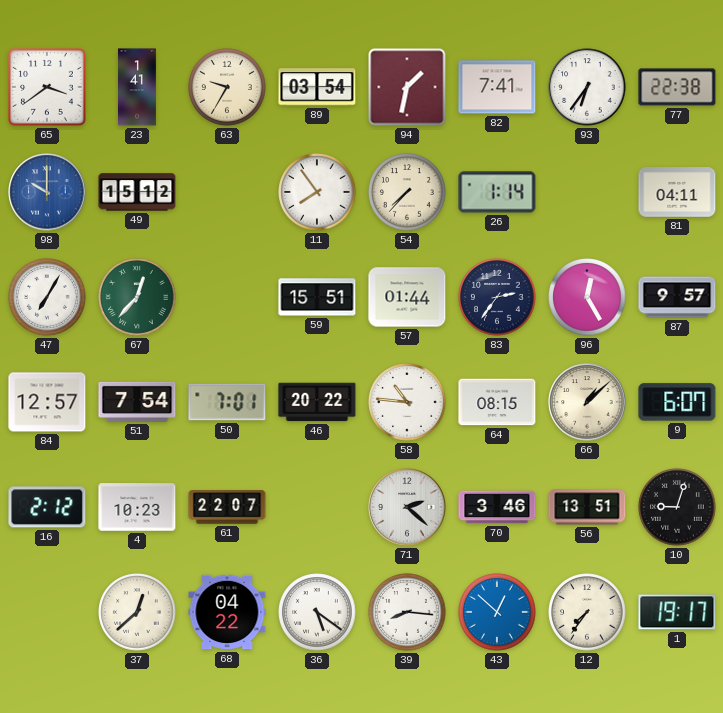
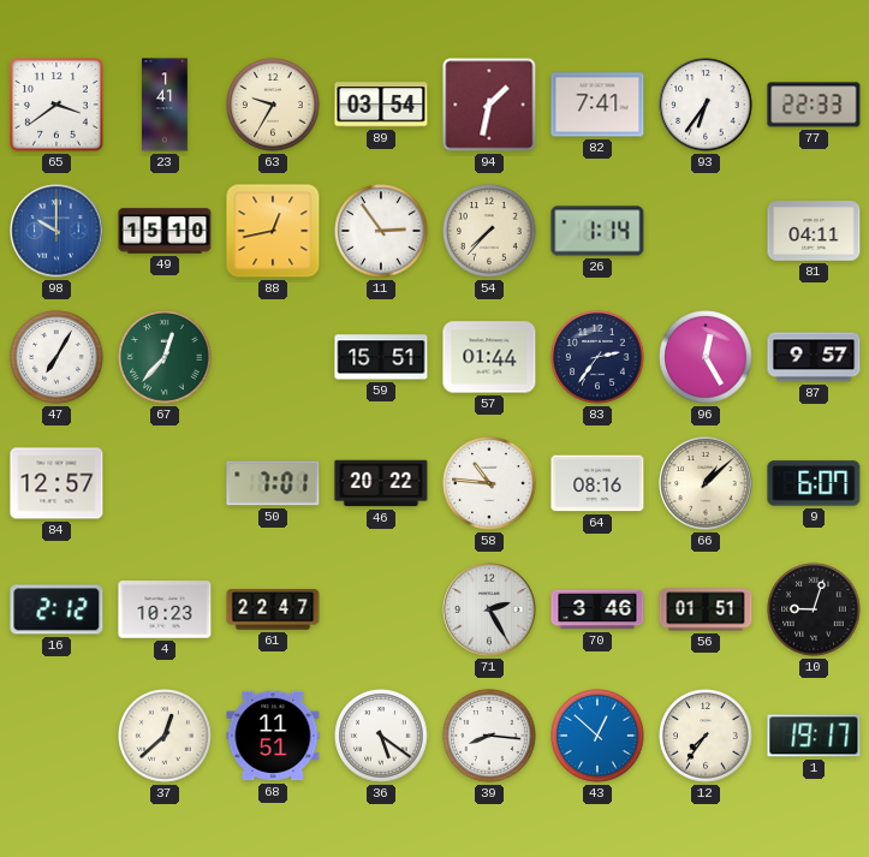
77: 22:38 -> 22:33 (814, 105)
49: 15:12 -> 15:10 (165, 231)
88: none -> 12:43 (273, 231)
11: 7:54 -> 2:54 (381, 231)
51: 7:54 -> none (137, 402)
64: 08:15 -> 08:16 (597, 483)
61: 22:07 -> 22:47 (273, 609)
71: 2:22 -> 2:25 (489, 609)
56: 13:51 -> 01:51 (706, 609)
68: 04:22 -> 11:51 (273, 736)
